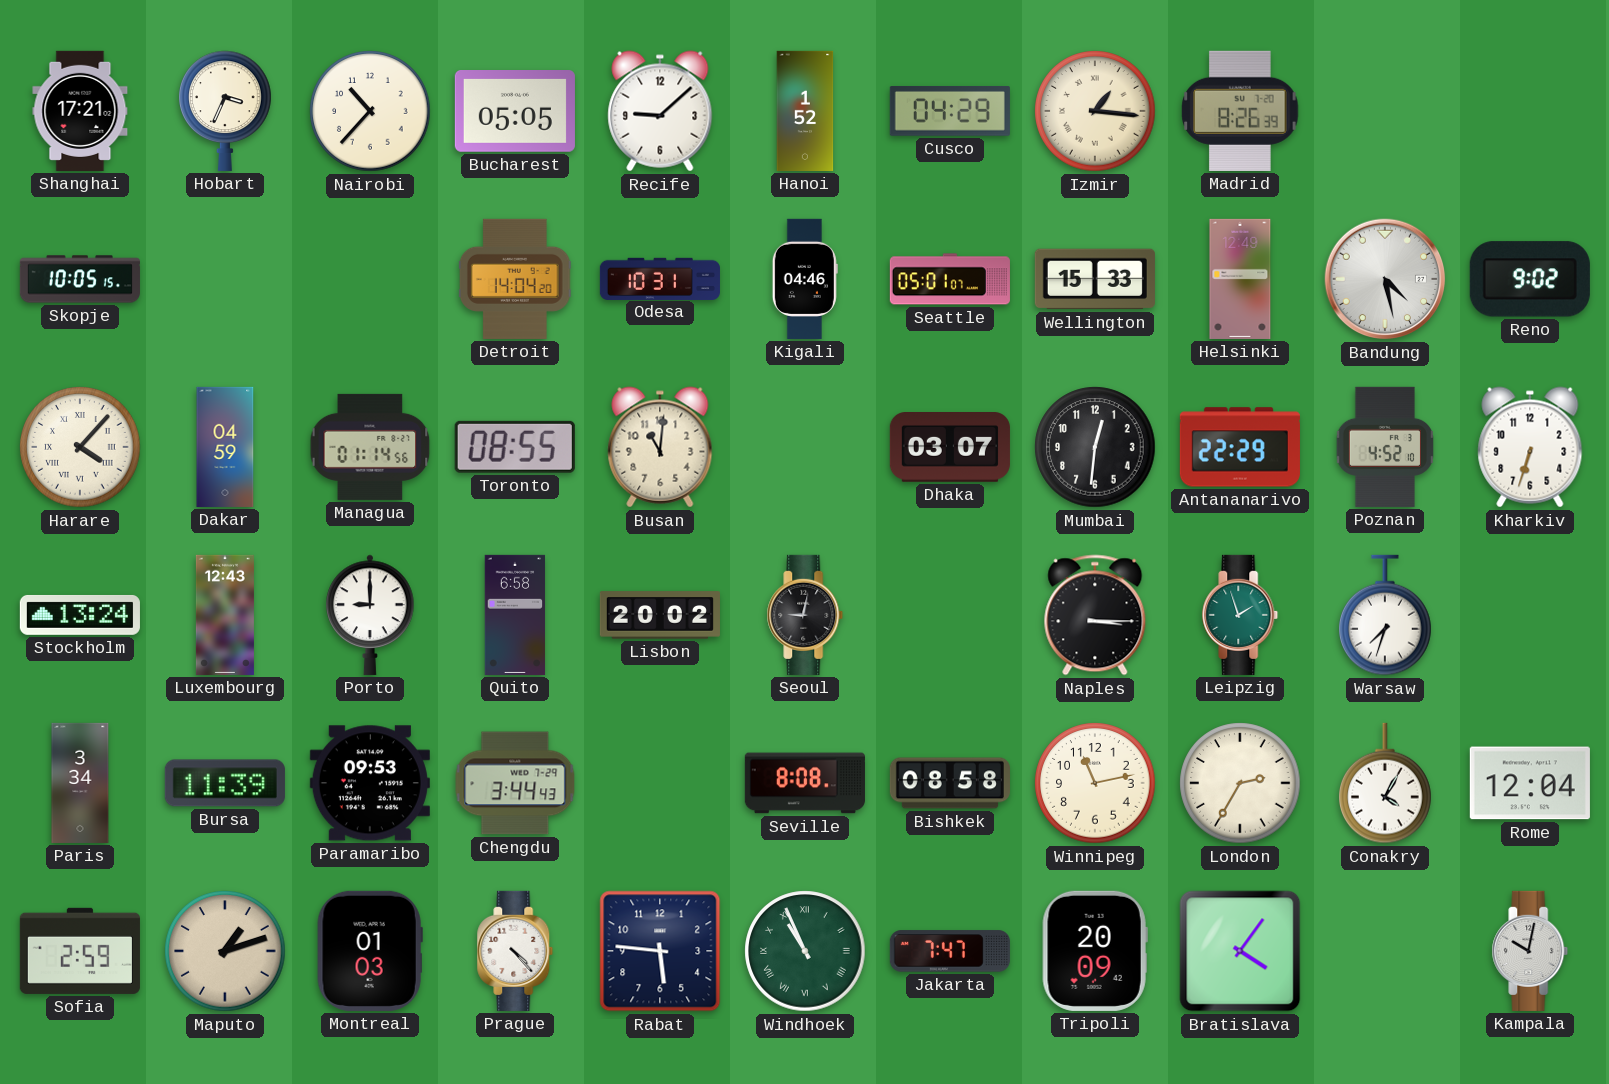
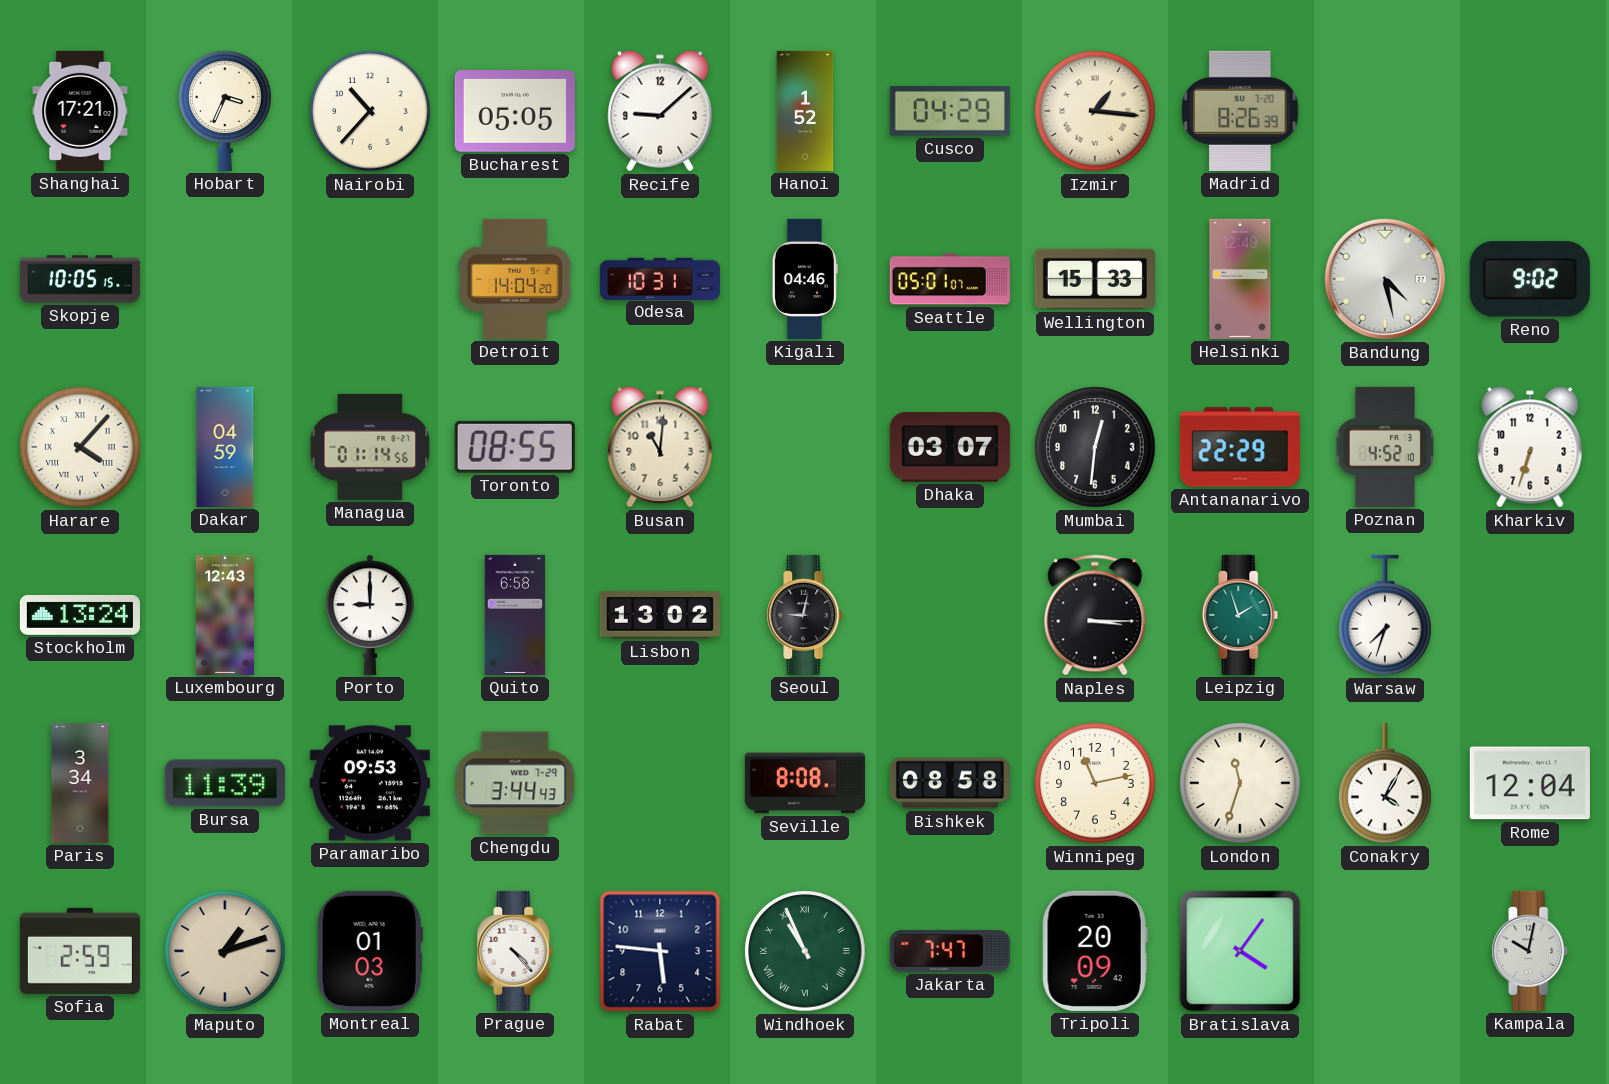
Lisbon: 20:02 -> 13:02 (660, 615)
London: 2:35 -> 11:33 (1240, 783)
